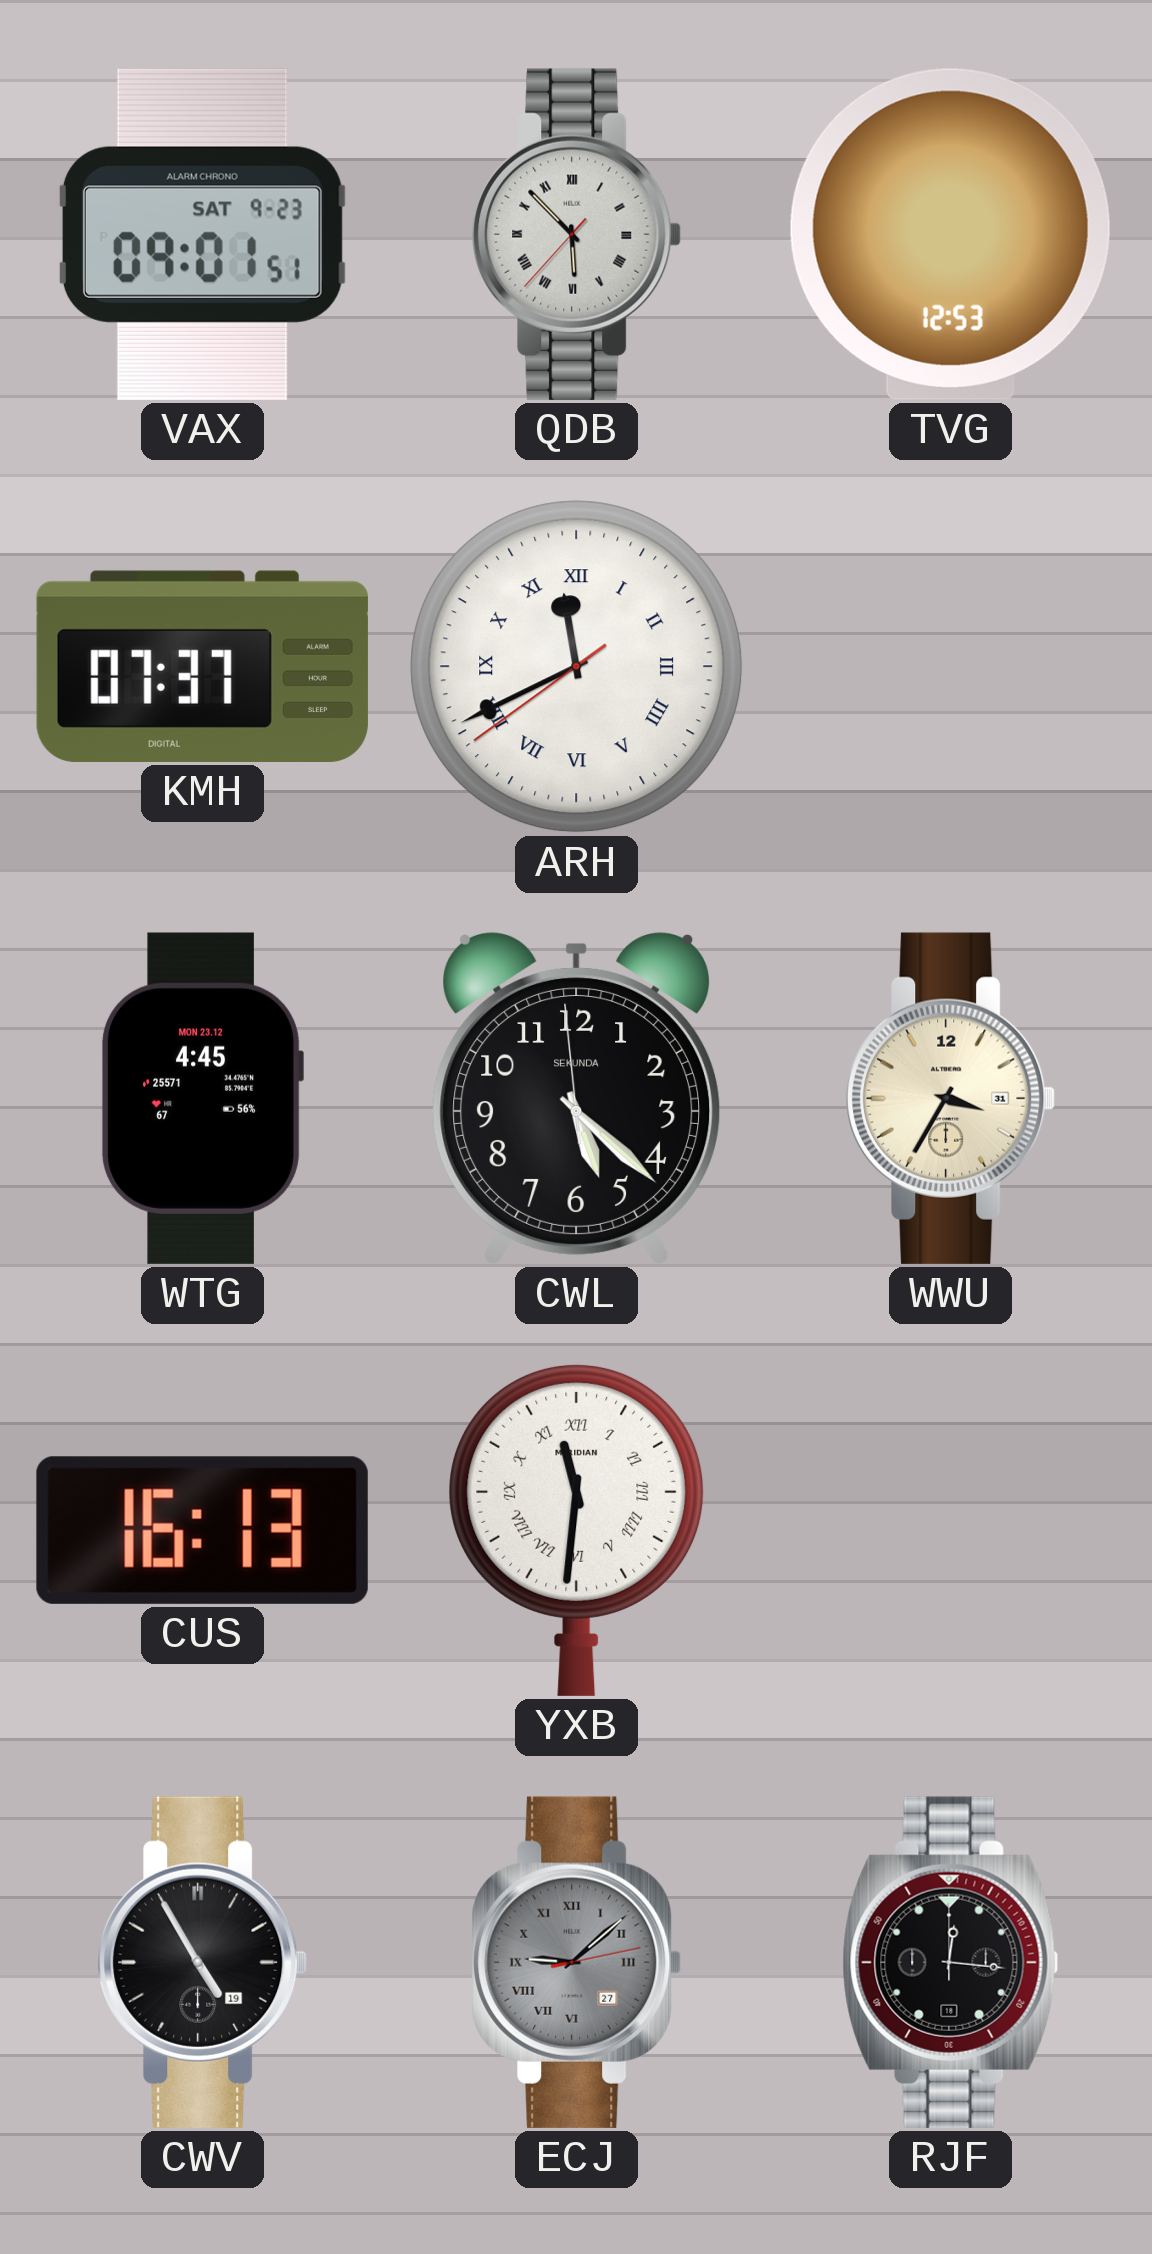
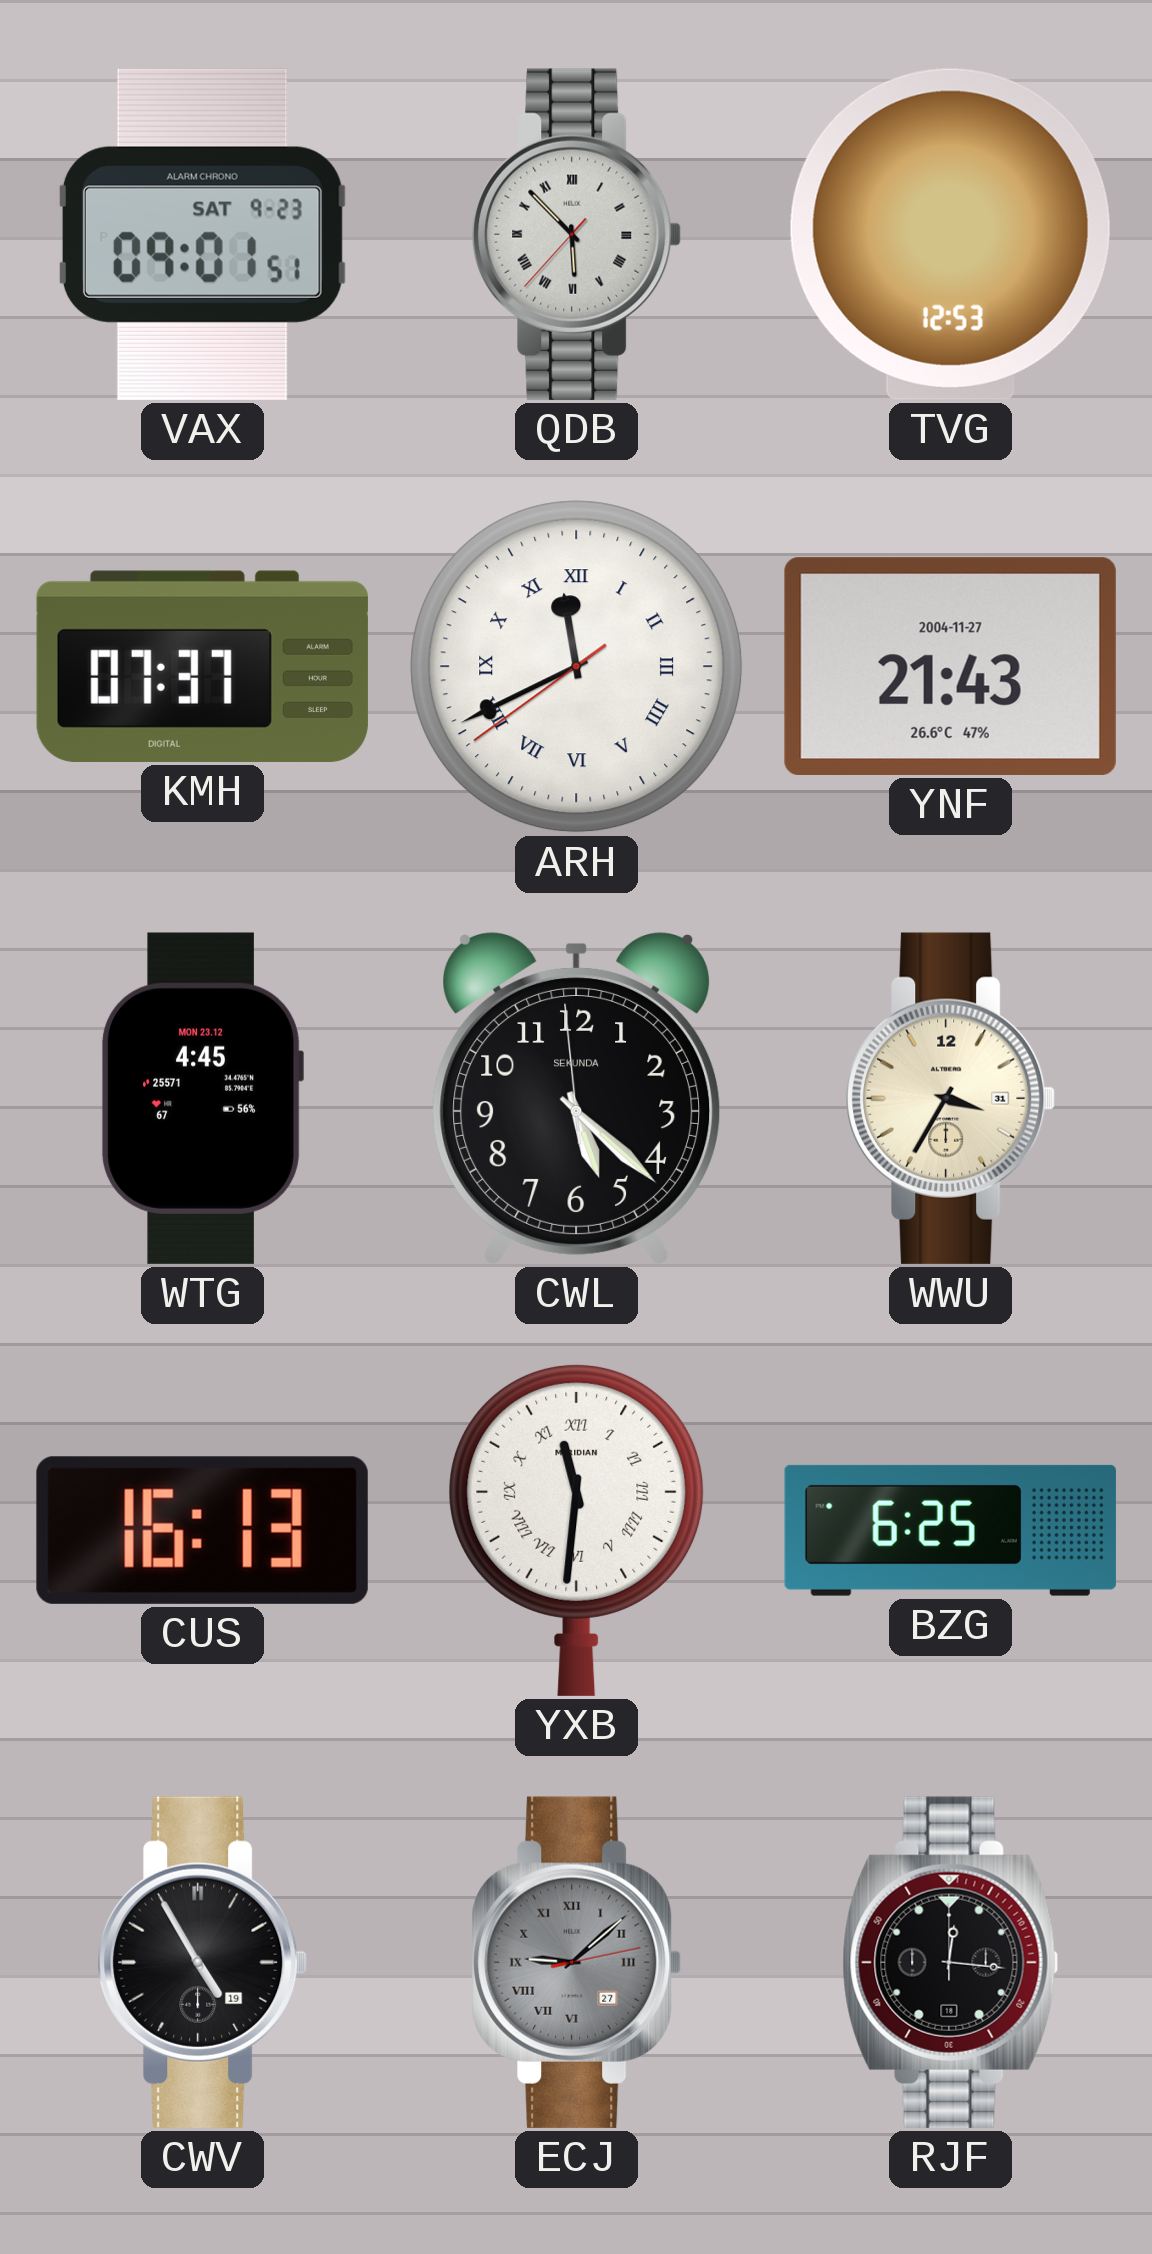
YNF: none -> 21:43 (950, 666)
BZG: none -> 6:25 (950, 1530)
